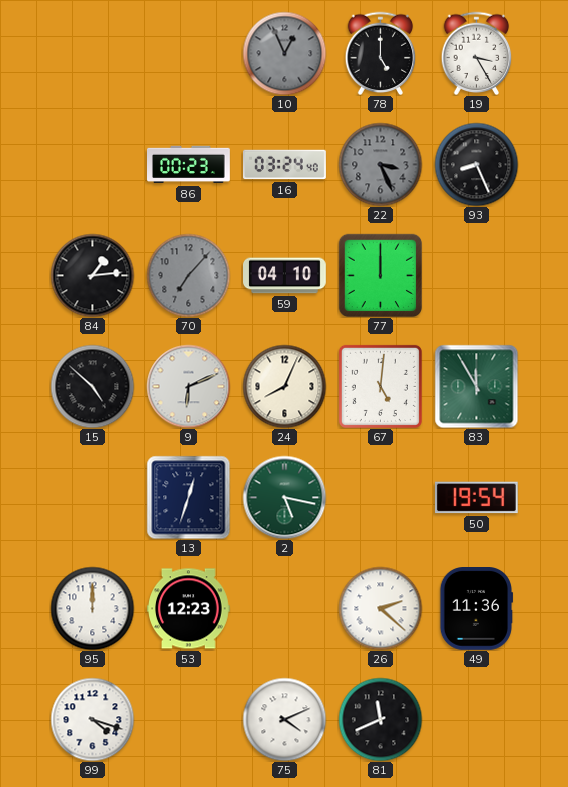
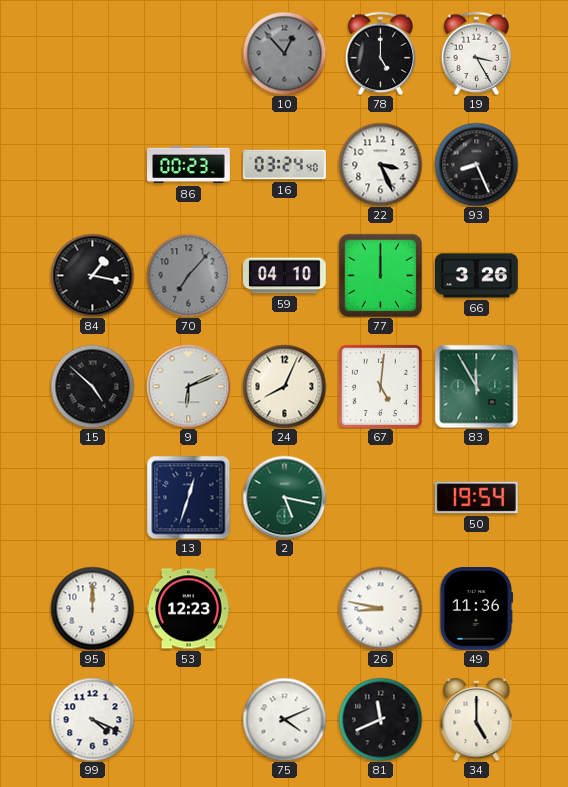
10: 12:56 -> 12:53 (284, 53)
22 dial: grey -> white (380, 164)
84: 1:14 -> 1:17 (92, 275)
66: none -> 3:26 (477, 276)
26: 2:22 -> 8:47 (380, 608)
99: 4:18 -> 4:19 (92, 719)
34: none -> 5:00 (477, 719)
